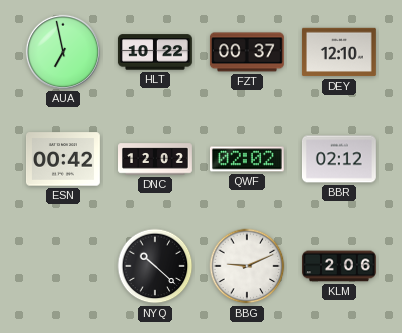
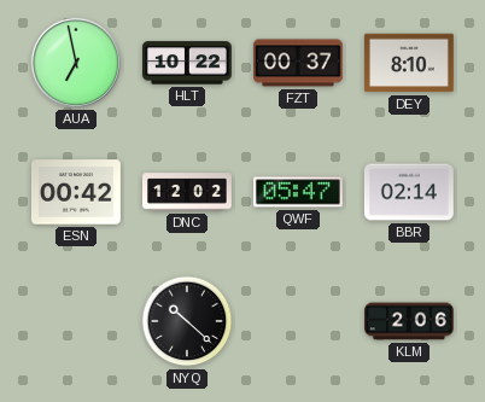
DEY: 12:10 -> 8:10 (409, 63)
QWF: 02:02 -> 05:47 (298, 192)
BBR: 02:12 -> 02:14 (409, 192)
BBG: 9:11 -> none (247, 266)
